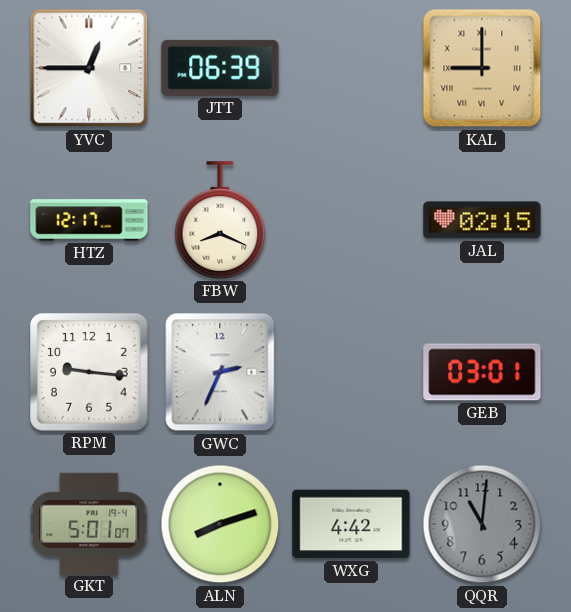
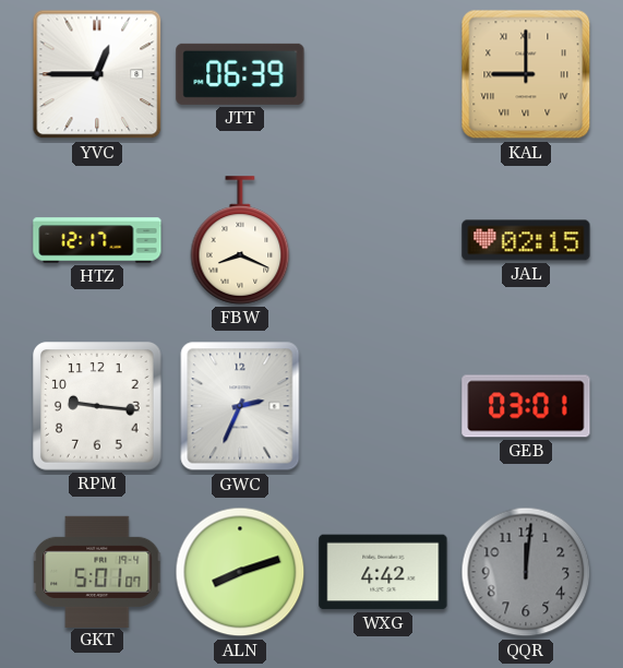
QQR: 11:01 -> 12:01 (526, 572)
